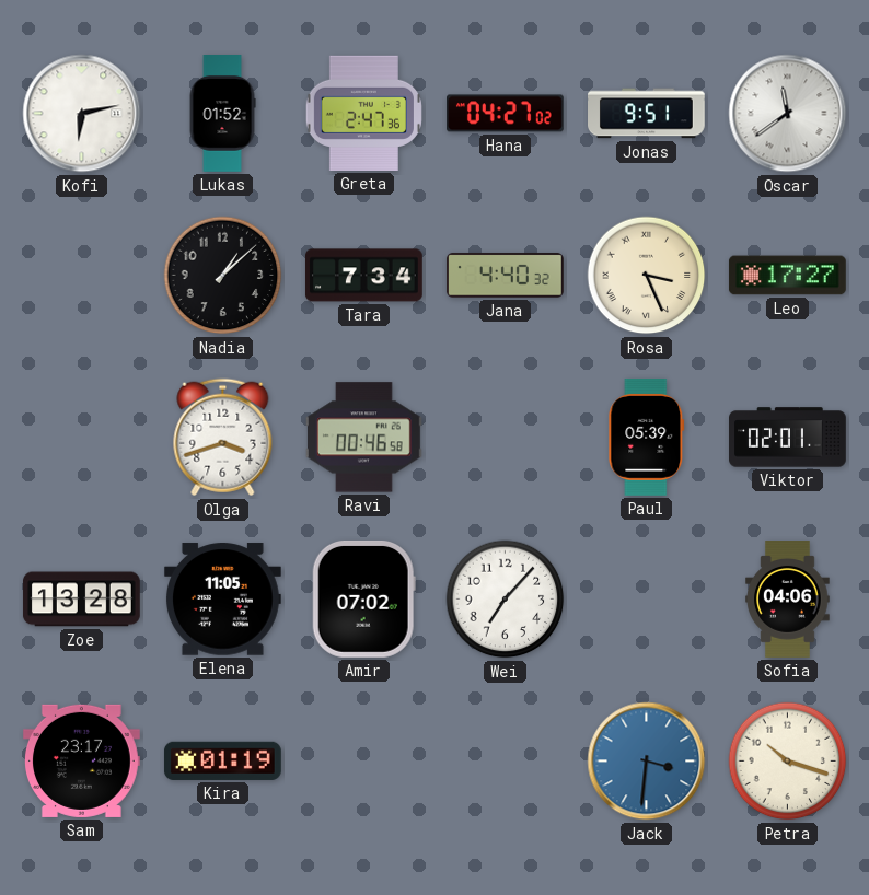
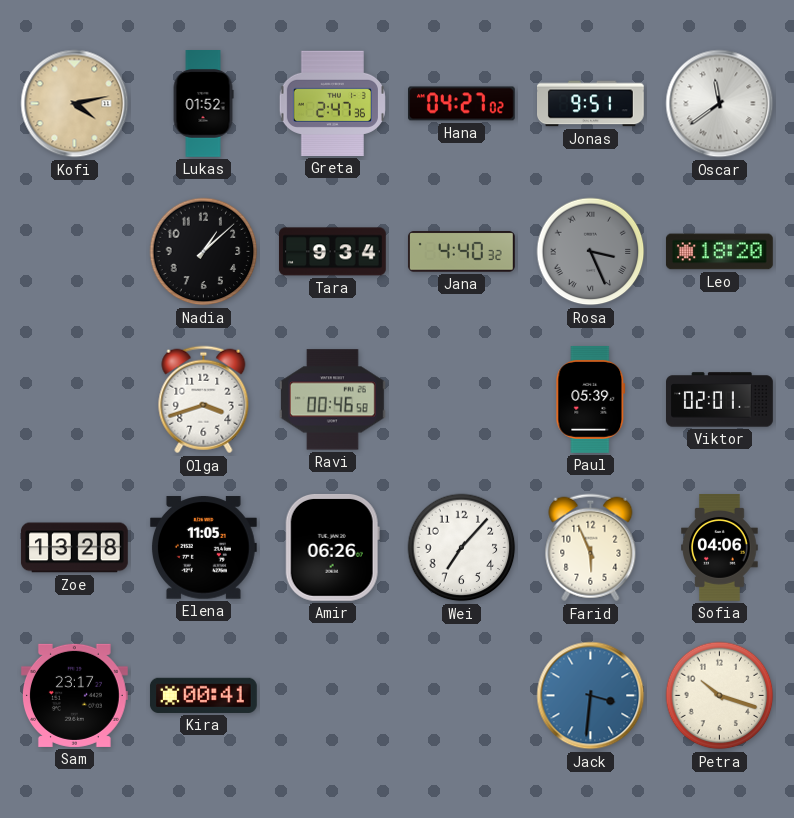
Kofi: 6:13 -> 4:13 (75, 104)
Kofi dial: white -> champagne (75, 104)
Tara: 7:34 -> 9:34 (333, 252)
Rosa dial: cream -> grey (591, 252)
Leo: 17:27 -> 18:20 (719, 252)
Amir: 07:02 -> 06:26 (332, 547)
Farid: none -> 5:56 (591, 548)
Kira: 01:19 -> 00:41 (203, 695)
